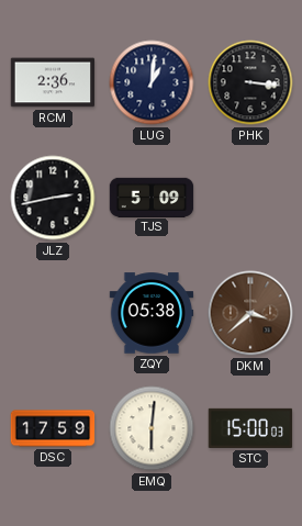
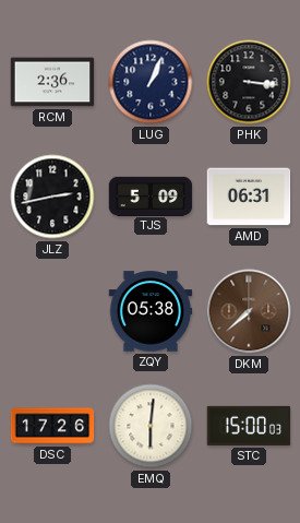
LUG: 1:01 -> 1:04 (151, 82)
AMD: none -> 06:31 (249, 197)
DKM: 3:38 -> 7:38 (249, 311)
DSC: 17:59 -> 17:26 (52, 426)
